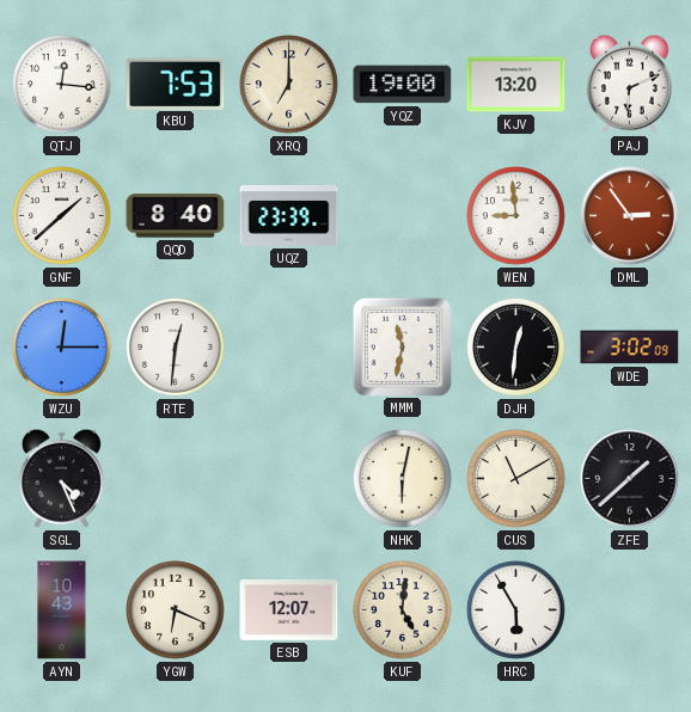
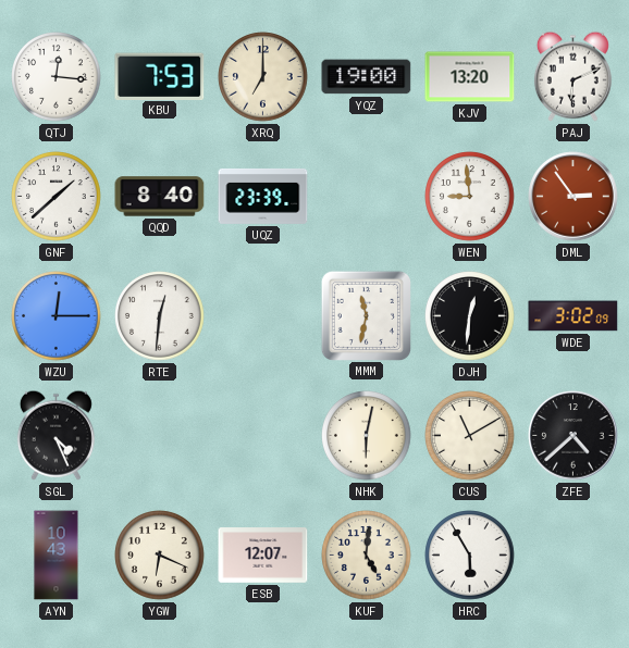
ZFE: 1:38 -> 4:38 (573, 436)
